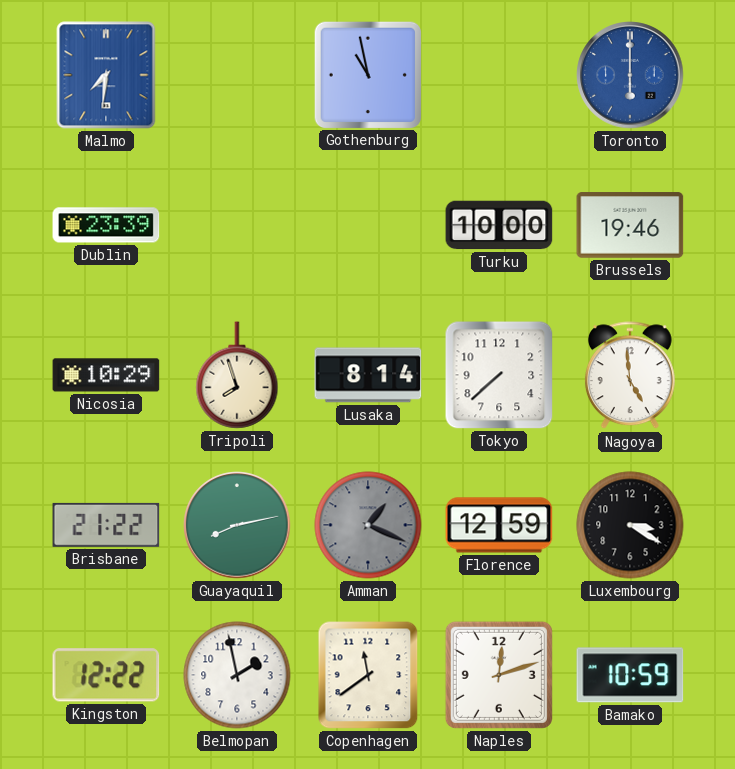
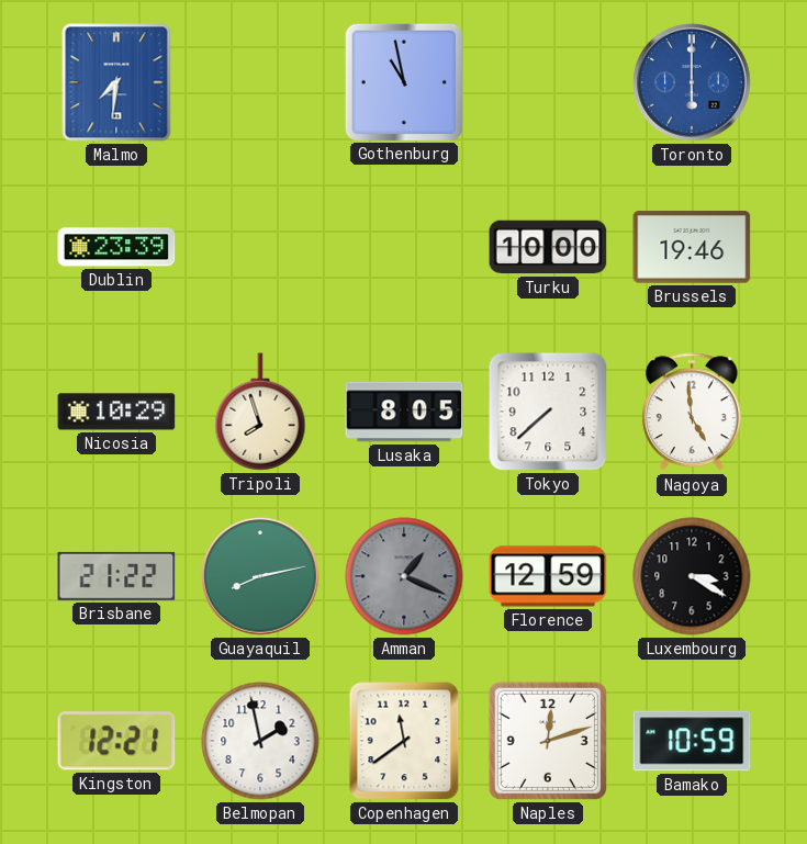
Lusaka: 8:14 -> 8:05 (404, 412)
Kingston: 12:22 -> 12:21 (116, 741)
